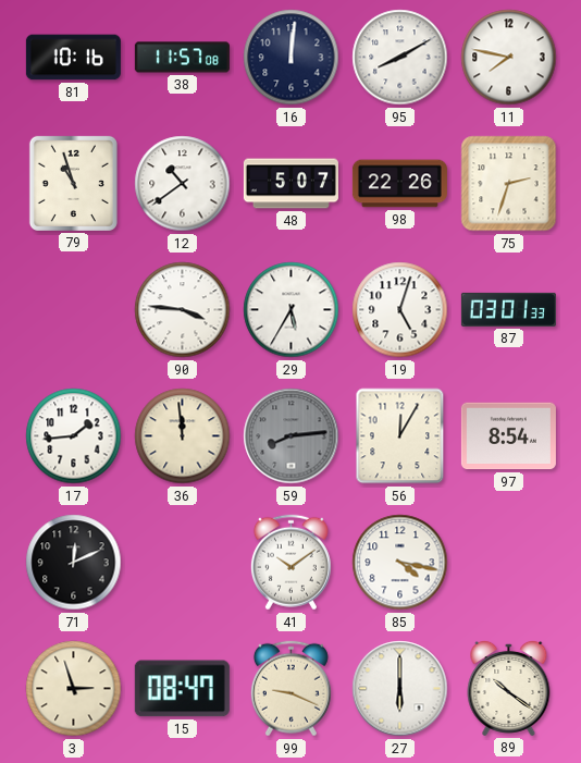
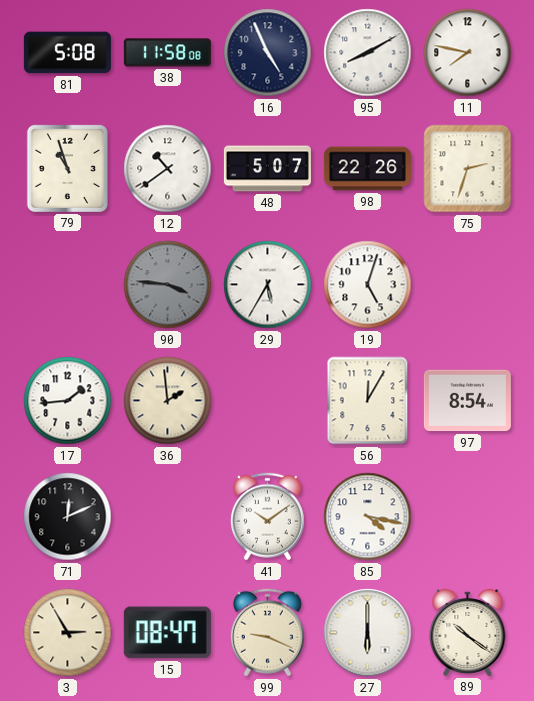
81: 10:16 -> 5:08 (67, 53)
38: 11:57 -> 11:58 (167, 53)
16: 12:01 -> 4:56 (268, 53)
90 dial: white -> grey (168, 285)
87: 03:01 -> none (508, 309)
36: 11:59 -> 1:59 (168, 401)
59: 8:14 -> none (292, 436)
3: 2:57 -> 2:55 (68, 633)
